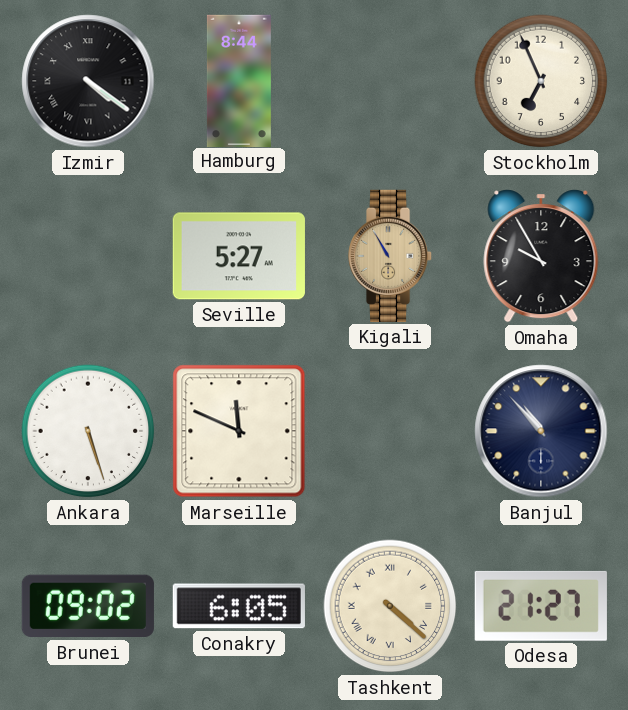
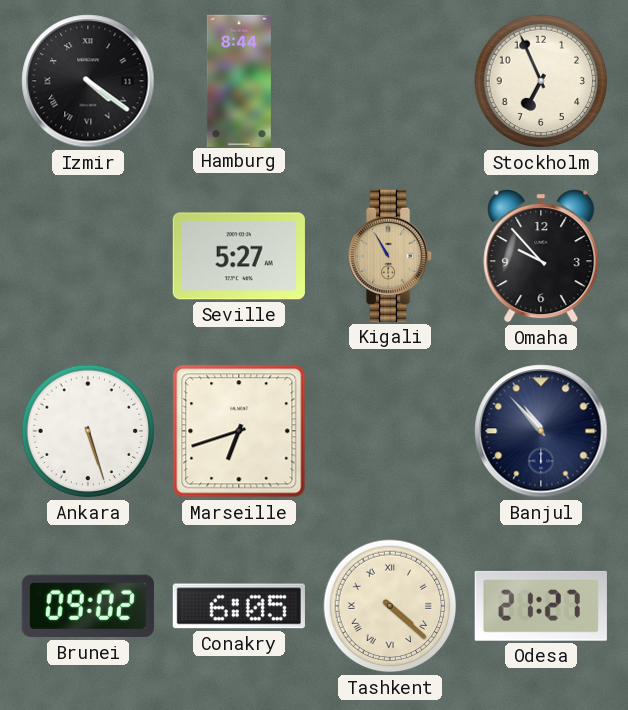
Omaha: 9:55 -> 9:53 (541, 256)
Marseille: 11:49 -> 6:42 (239, 431)
